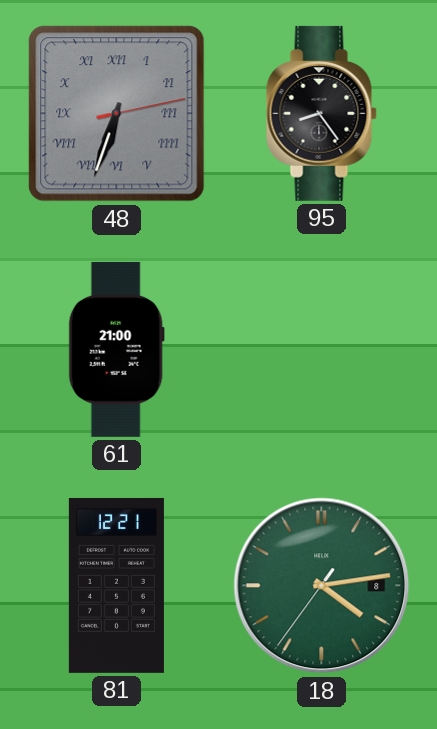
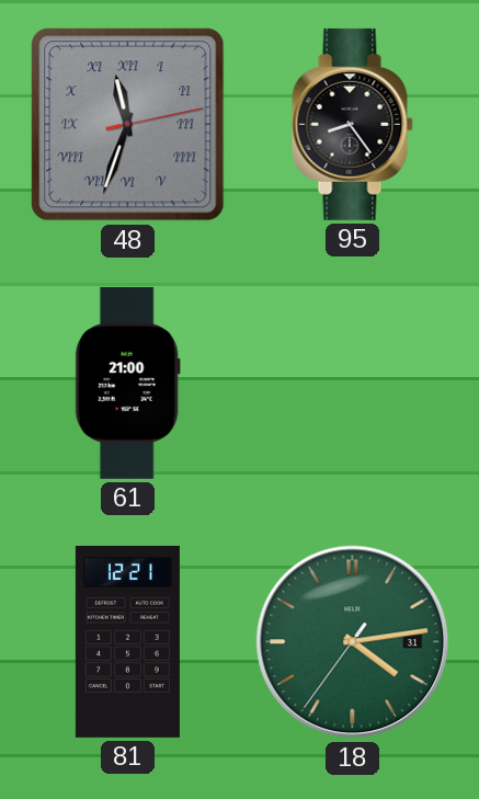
48: 6:33 -> 11:33 (128, 125)
18 date: 8 -> 31 (353, 642)
